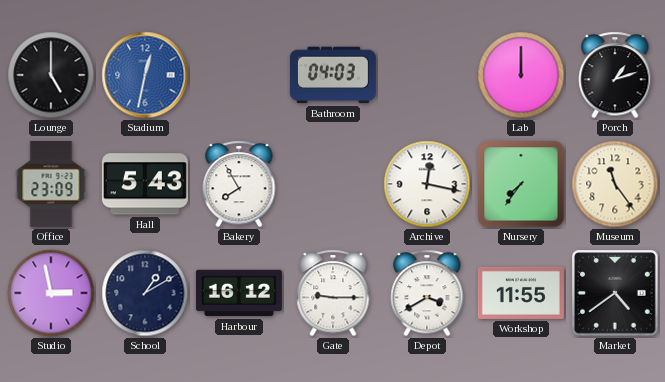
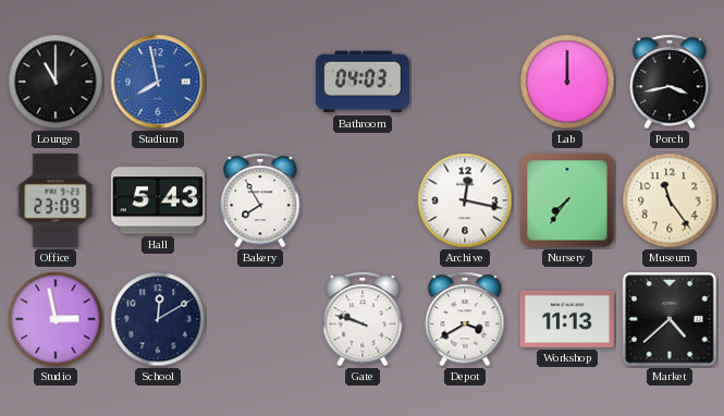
Lounge: 5:00 -> 11:00 (56, 82)
Stadium: 12:32 -> 7:58 (158, 82)
Porch: 1:12 -> 3:43 (670, 82)
School: 1:10 -> 12:10 (158, 319)
Harbour: 16:12 -> none (239, 293)
Gate: 9:15 -> 9:48 (363, 319)
Workshop: 11:55 -> 11:13 (567, 319)
Market: 4:39 -> 4:38 (671, 320)
